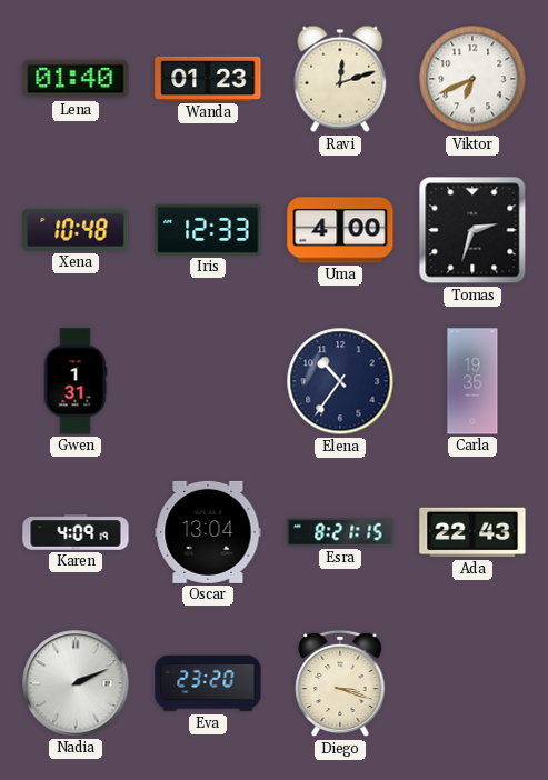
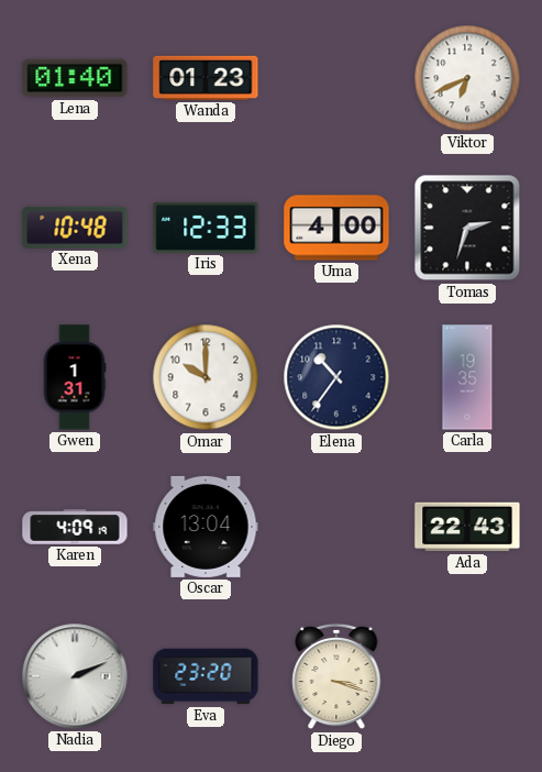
Ravi: 12:12 -> none (340, 79)
Omar: none -> 10:00 (206, 377)
Esra: 8:21 -> none (340, 532)
